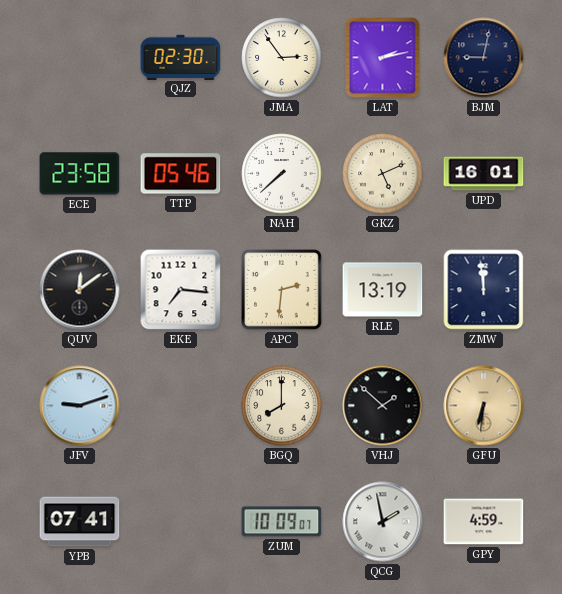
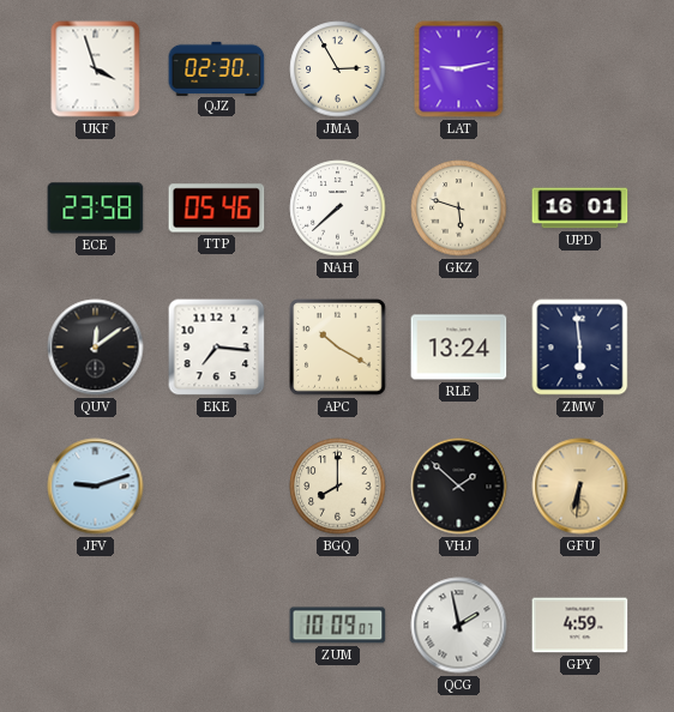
UKF: none -> 3:57 (96, 70)
JMA: 2:54 -> 2:55 (338, 70)
LAT: 2:13 -> 9:13 (459, 70)
BJM: 9:02 -> none (484, 58)
GKZ: 5:11 -> 5:48 (459, 209)
APC: 2:31 -> 10:20 (338, 348)
RLE: 13:19 -> 13:24 (459, 348)
ZMW: 11:59 -> 5:59 (580, 348)
YPB: 07:41 -> none (80, 522)
